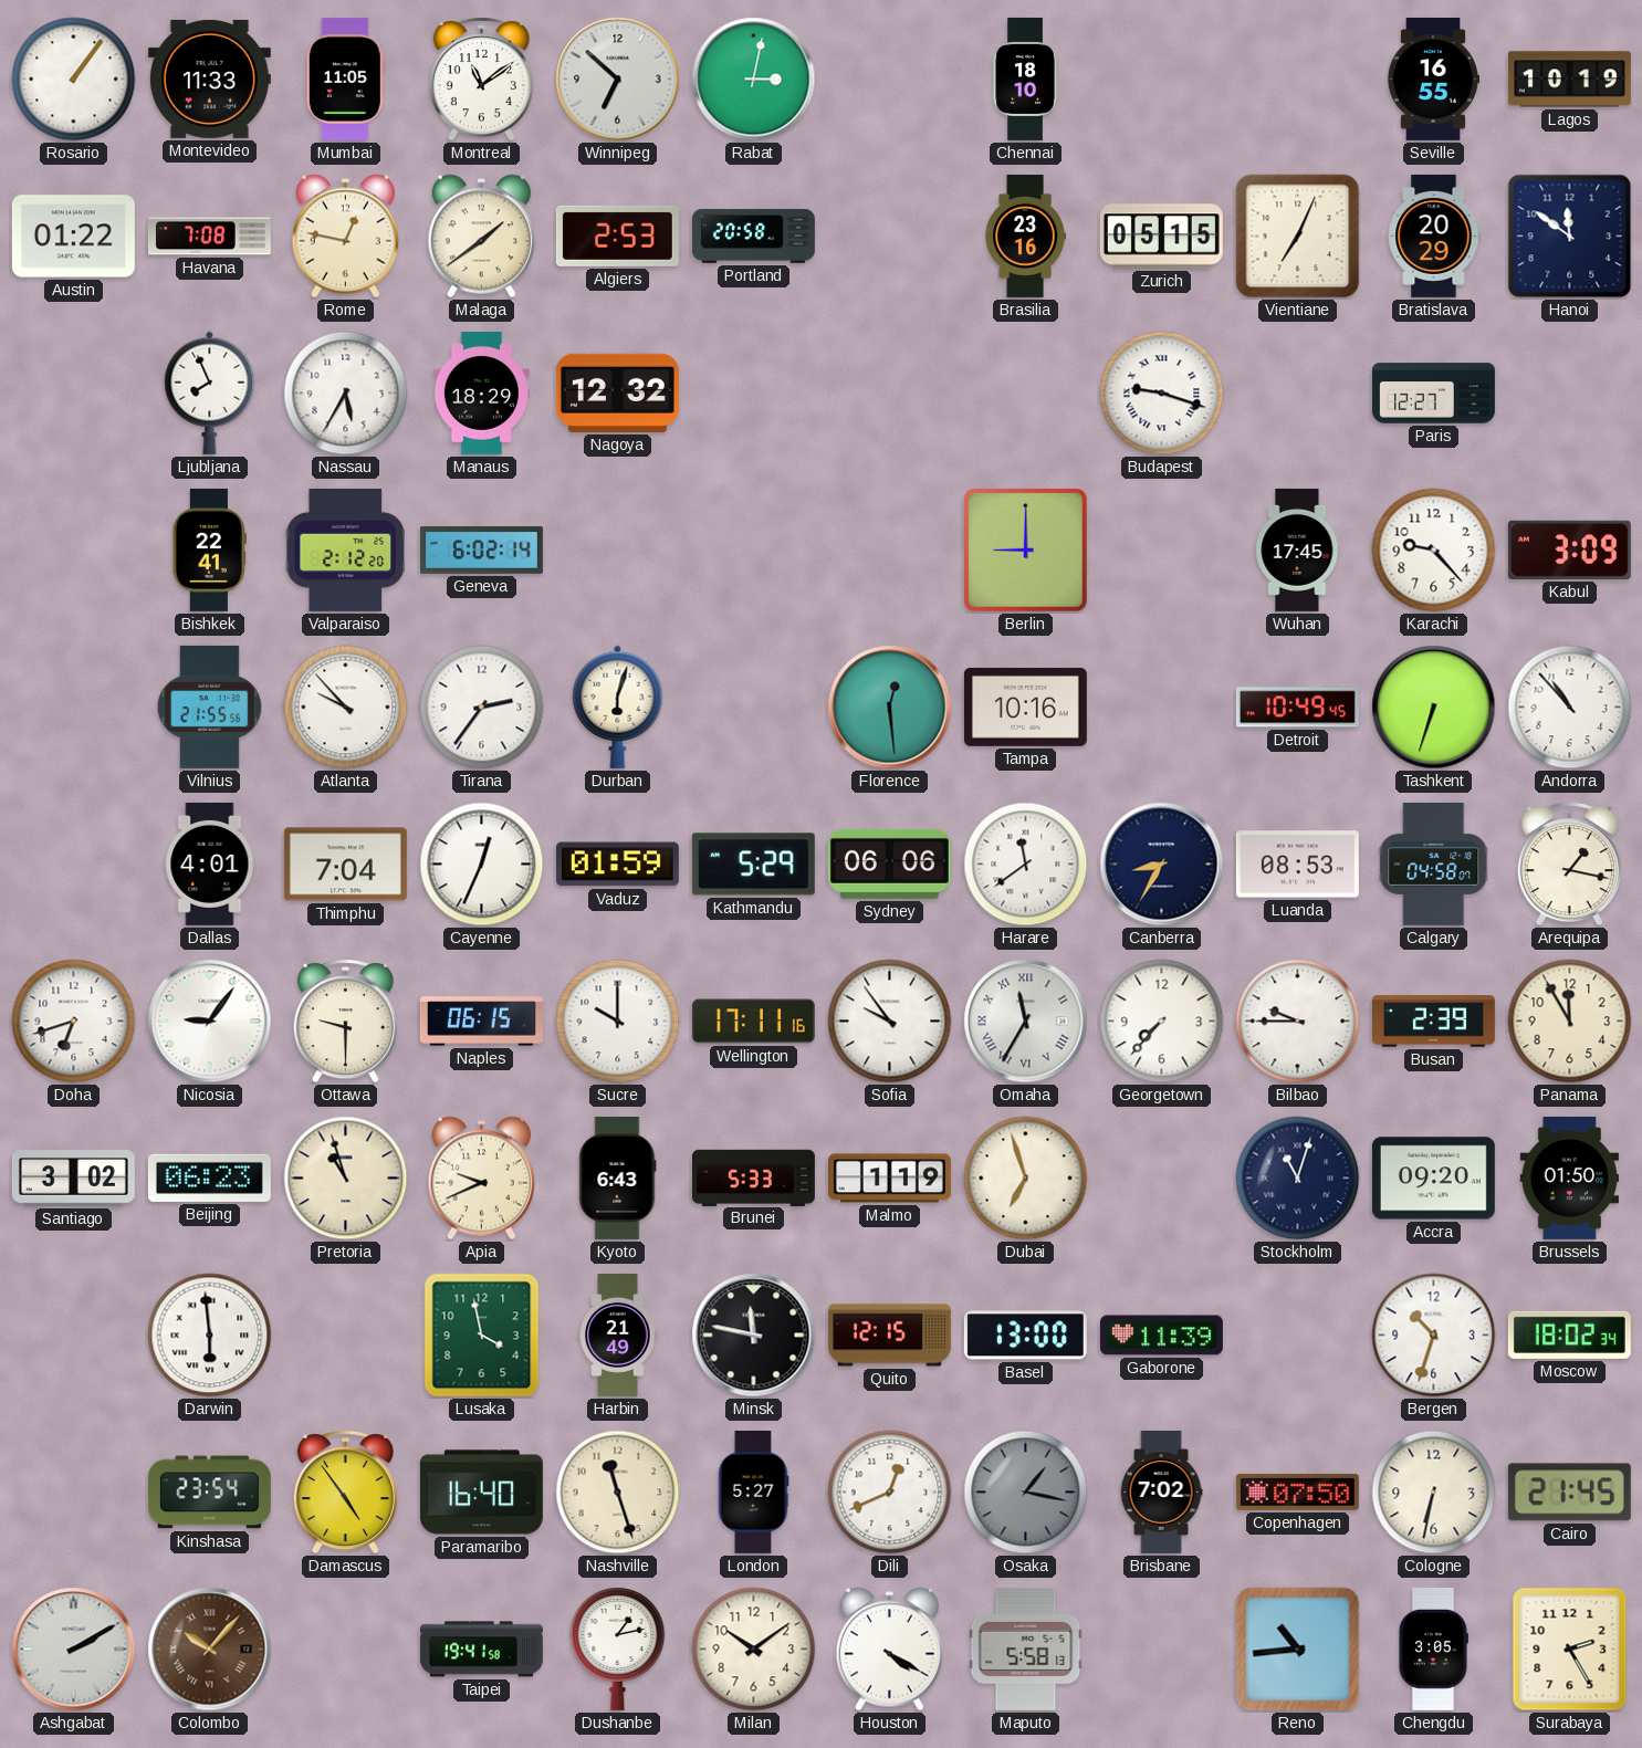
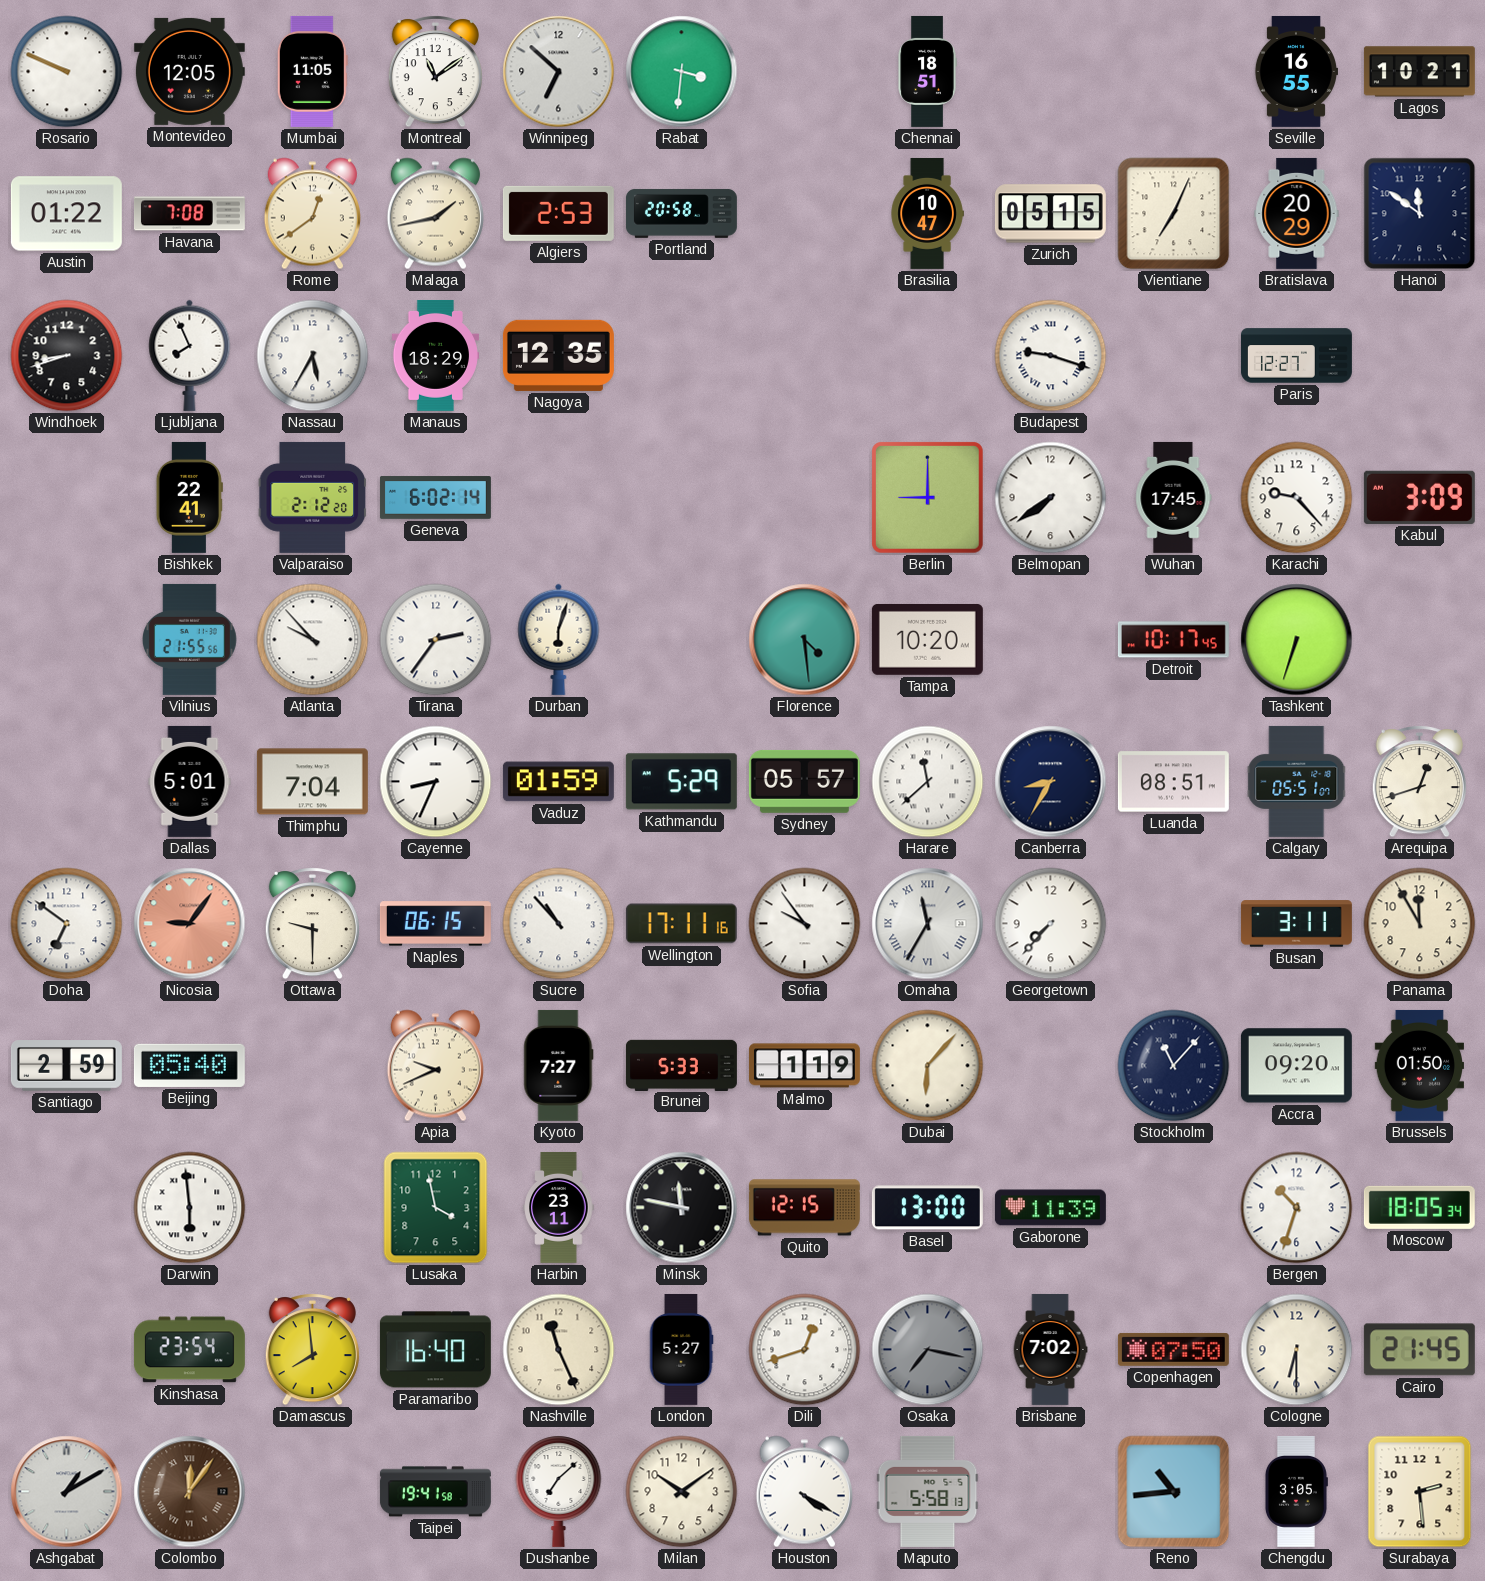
Rosario: 1:06 -> 9:49 (67, 72)
Montevideo: 11:33 -> 12:05 (189, 71)
Rabat: 3:02 -> 3:31 (682, 72)
Chennai: 18:10 -> 18:51 (927, 71)
Lagos: 10:19 -> 10:21 (1419, 72)
Rome: 12:47 -> 12:39 (312, 214)
Malaga: 1:39 -> 1:43 (435, 214)
Brasilia: 23:16 -> 10:47 (927, 213)
Windhoek: none -> 8:42 (67, 356)
Nagoya: 12:32 -> 12:35 (558, 355)
Belmopan: none -> 7:39 (1051, 498)
Florence: 12:29 -> 4:29 (805, 640)
Tampa: 10:16 -> 10:20 (927, 639)
Detroit: 10:49 -> 10:17 (1173, 640)
Andorra: 10:53 -> none (1570, 708)
Dallas: 4:01 -> 5:01 (190, 781)
Cayenne: 12:34 -> 8:34 (436, 782)
Sydney: 06:06 -> 05:57 (804, 781)
Harare: 11:39 -> 11:38 (928, 782)
Luanda: 08:53 -> 08:51 (1173, 782)
Calgary: 04:58 -> 05:51 (1297, 781)
Arequipa: 1:17 -> 12:42 (1419, 782)
Doha: 6:42 -> 6:51 (67, 924)
Nicosia dial: white -> salmon (190, 924)
Sucre: 10:00 -> 10:53 (559, 924)
Bilbao: 9:45 -> none (1298, 1022)
Busan: 2:39 -> 3:11 (1296, 924)
Santiago: 3:02 -> 2:59 (66, 1066)
Beijing: 06:23 -> 05:40 (189, 1065)
Pretoria: 10:57 -> none (346, 1179)
Kyoto: 6:43 -> 7:27 (559, 1065)
Dubai: 6:57 -> 6:07 (928, 1066)
Stockholm: 11:03 -> 11:07 (1174, 1066)
Harbin: 21:49 -> 23:11 (559, 1207)
Moscow: 18:02 -> 18:05 (1419, 1207)
Damascus: 4:54 -> 7:59 (312, 1350)
Nashville: 11:27 -> 11:26 (559, 1350)
Dili: 12:41 -> 12:42 (805, 1350)
Osaka: 1:17 -> 7:17 (928, 1350)
Cologne: 6:32 -> 6:30 (1297, 1350)
Ashgabat: 2:10 -> 1:10 (67, 1492)
Colombo: 10:07 -> 12:06 (190, 1492)
Dushanbe: 1:13 -> 7:08 (559, 1491)
Surabaya: 2:25 -> 2:29 (1420, 1492)
